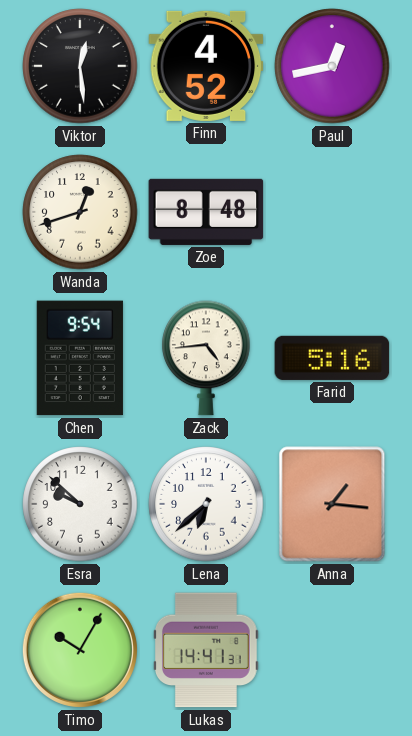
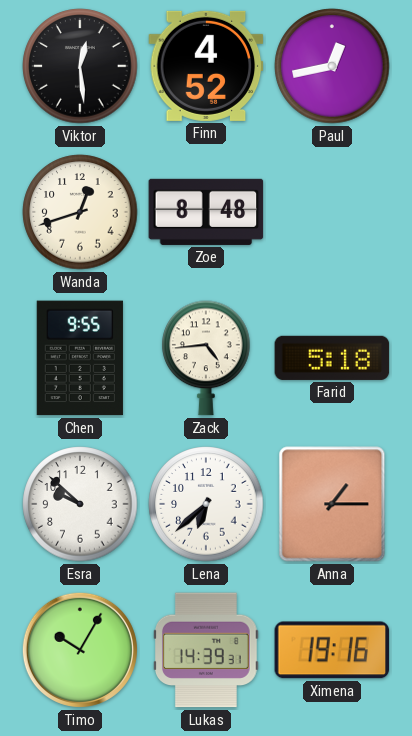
Chen: 9:54 -> 9:55 (80, 358)
Farid: 5:16 -> 5:18 (332, 358)
Anna: 1:16 -> 1:15 (332, 504)
Lukas: 14:41 -> 14:39 (207, 650)
Ximena: none -> 19:16 (332, 650)
